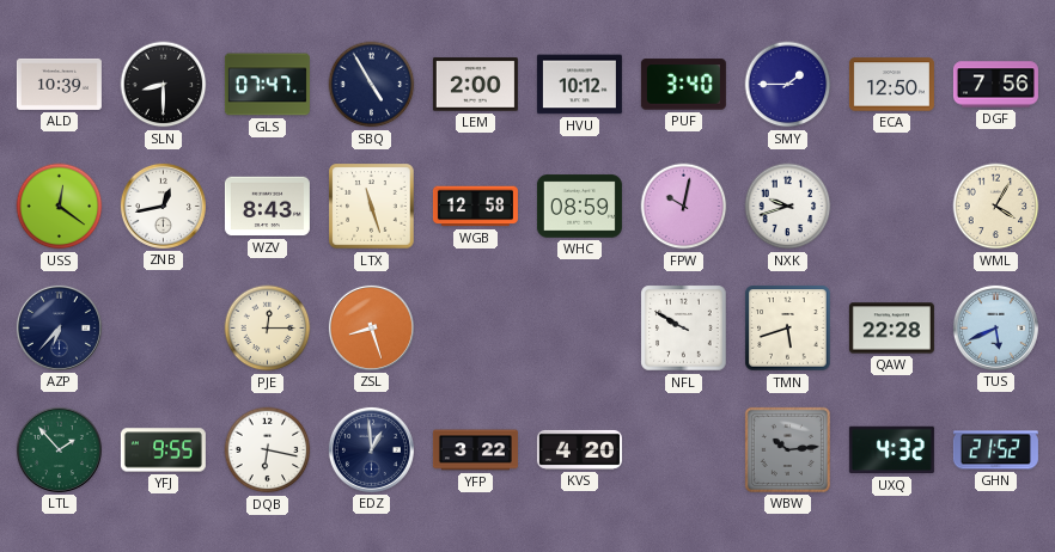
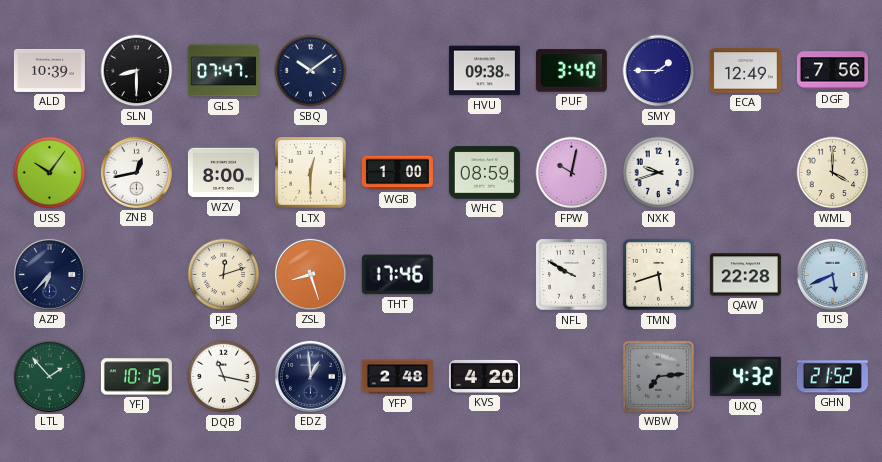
SBQ: 4:55 -> 10:09 (311, 71)
LEM: 2:00 -> none (475, 85)
HVU: 10:12 -> 09:38 (484, 71)
ECA: 12:50 -> 12:49 (745, 71)
USS: 12:21 -> 10:06 (50, 173)
WZV: 8:43 -> 8:00 (223, 173)
LTX: 11:27 -> 12:30 (311, 173)
WGB: 12:58 -> 1:00 (397, 173)
WML: 4:05 -> 4:00 (833, 173)
PJE: 12:15 -> 12:12 (224, 275)
THT: none -> 17:46 (397, 275)
YFJ: 9:55 -> 10:15 (136, 377)
DQB: 6:17 -> 11:17 (224, 377)
YFP: 3:22 -> 2:48 (397, 377)
WBW: 10:14 -> 7:14 (658, 376)
